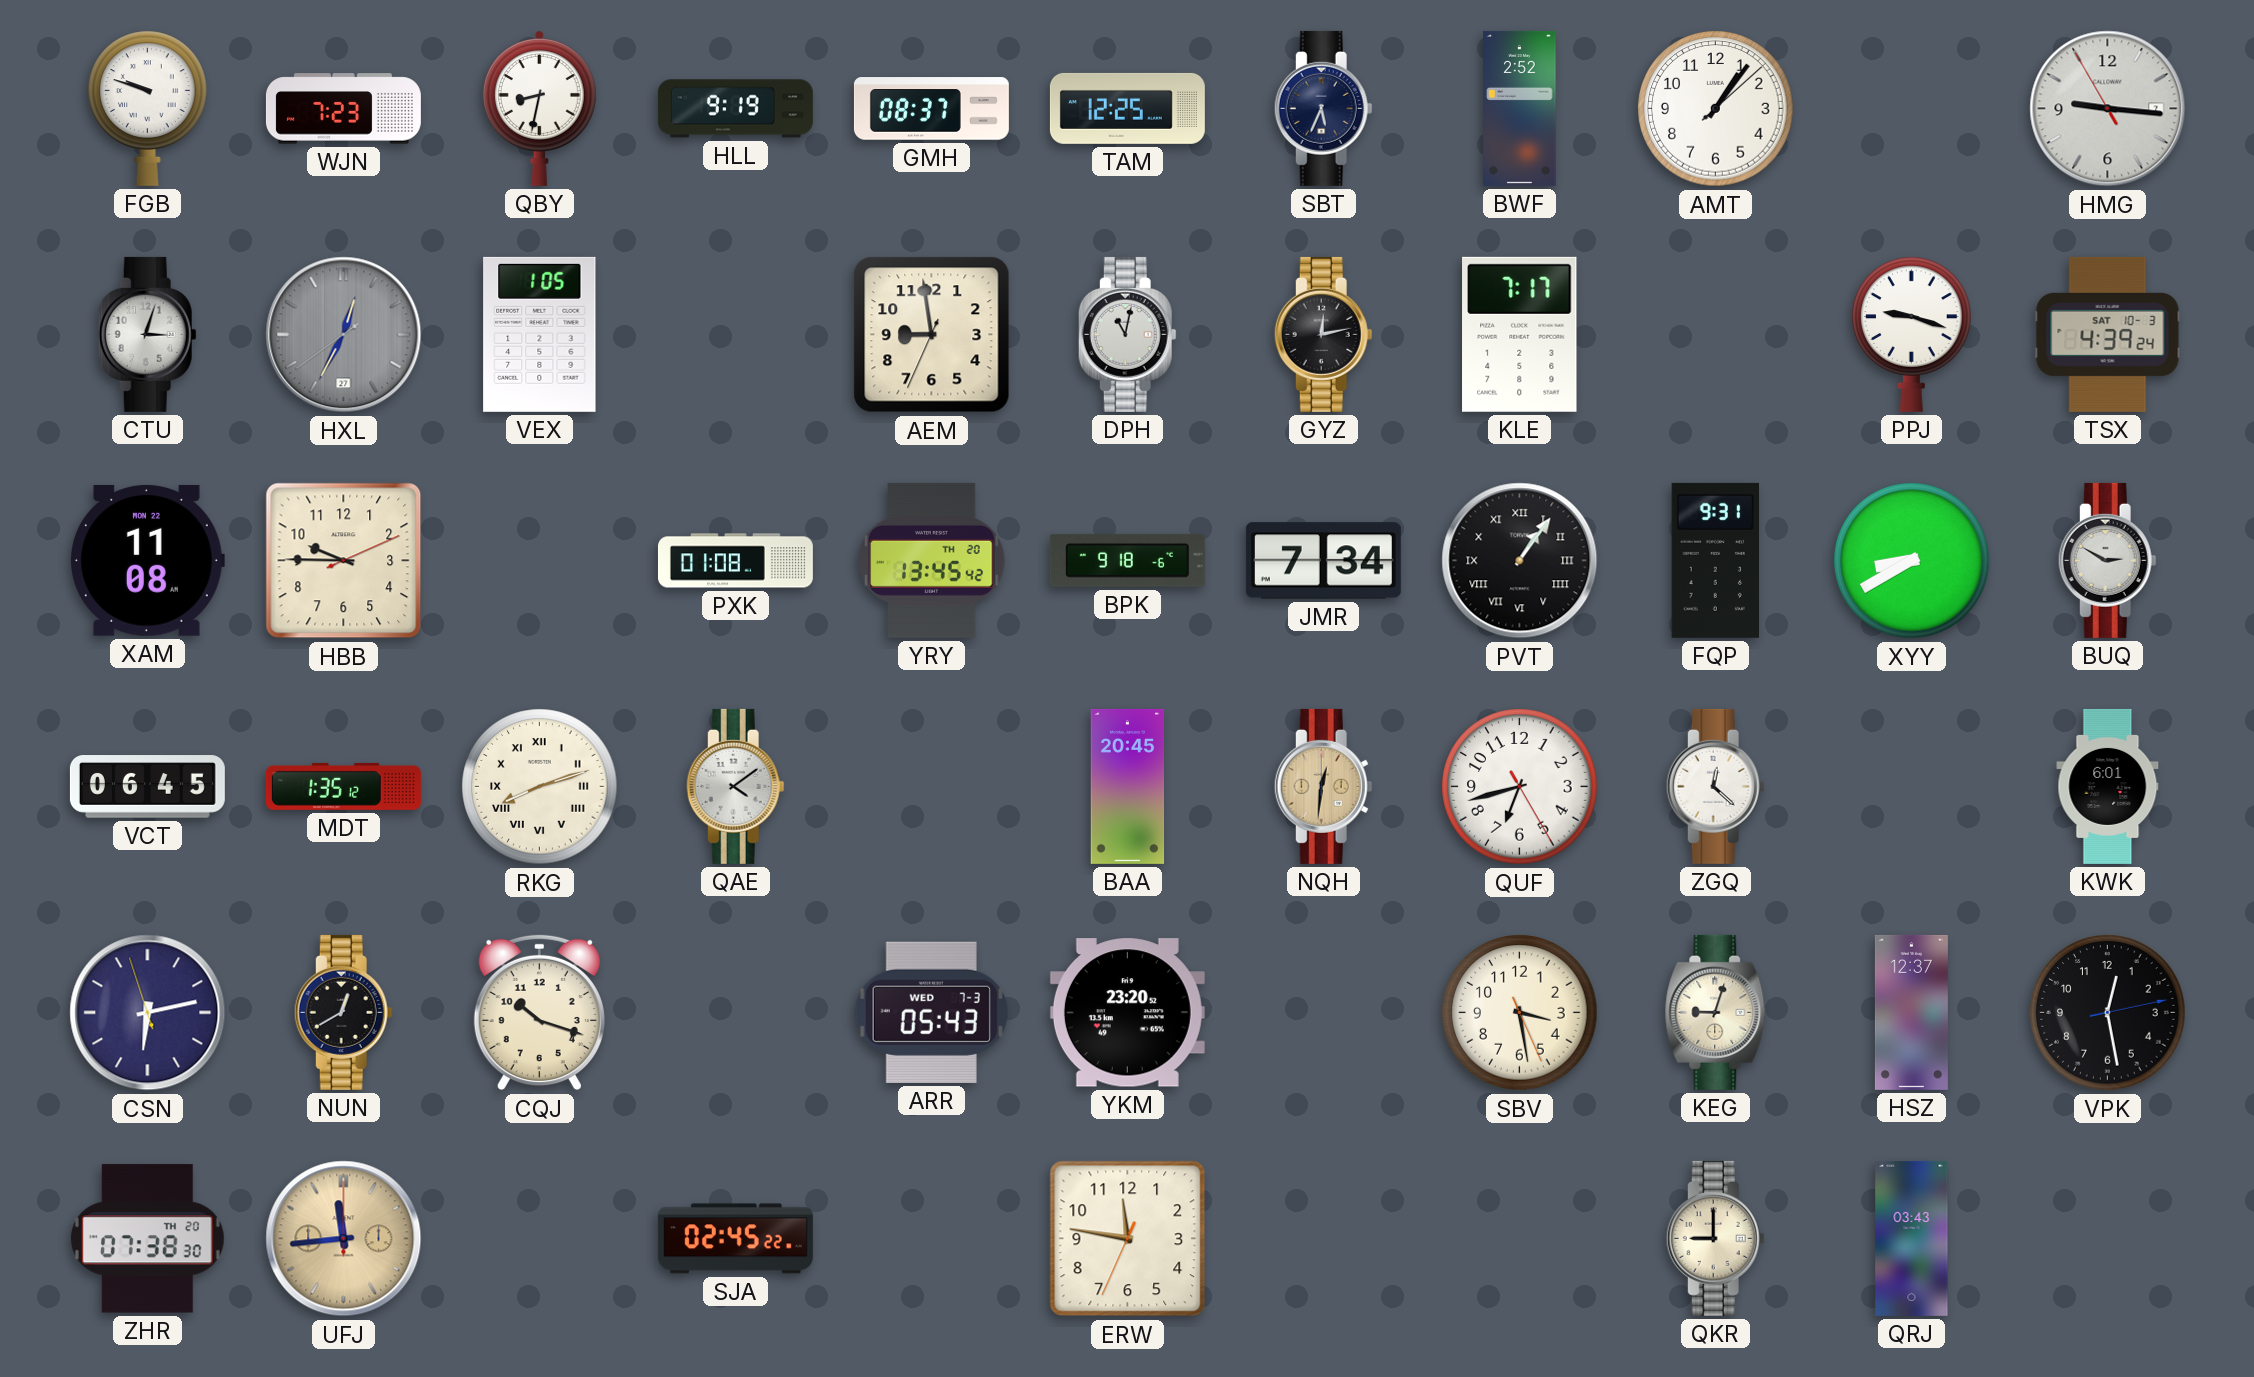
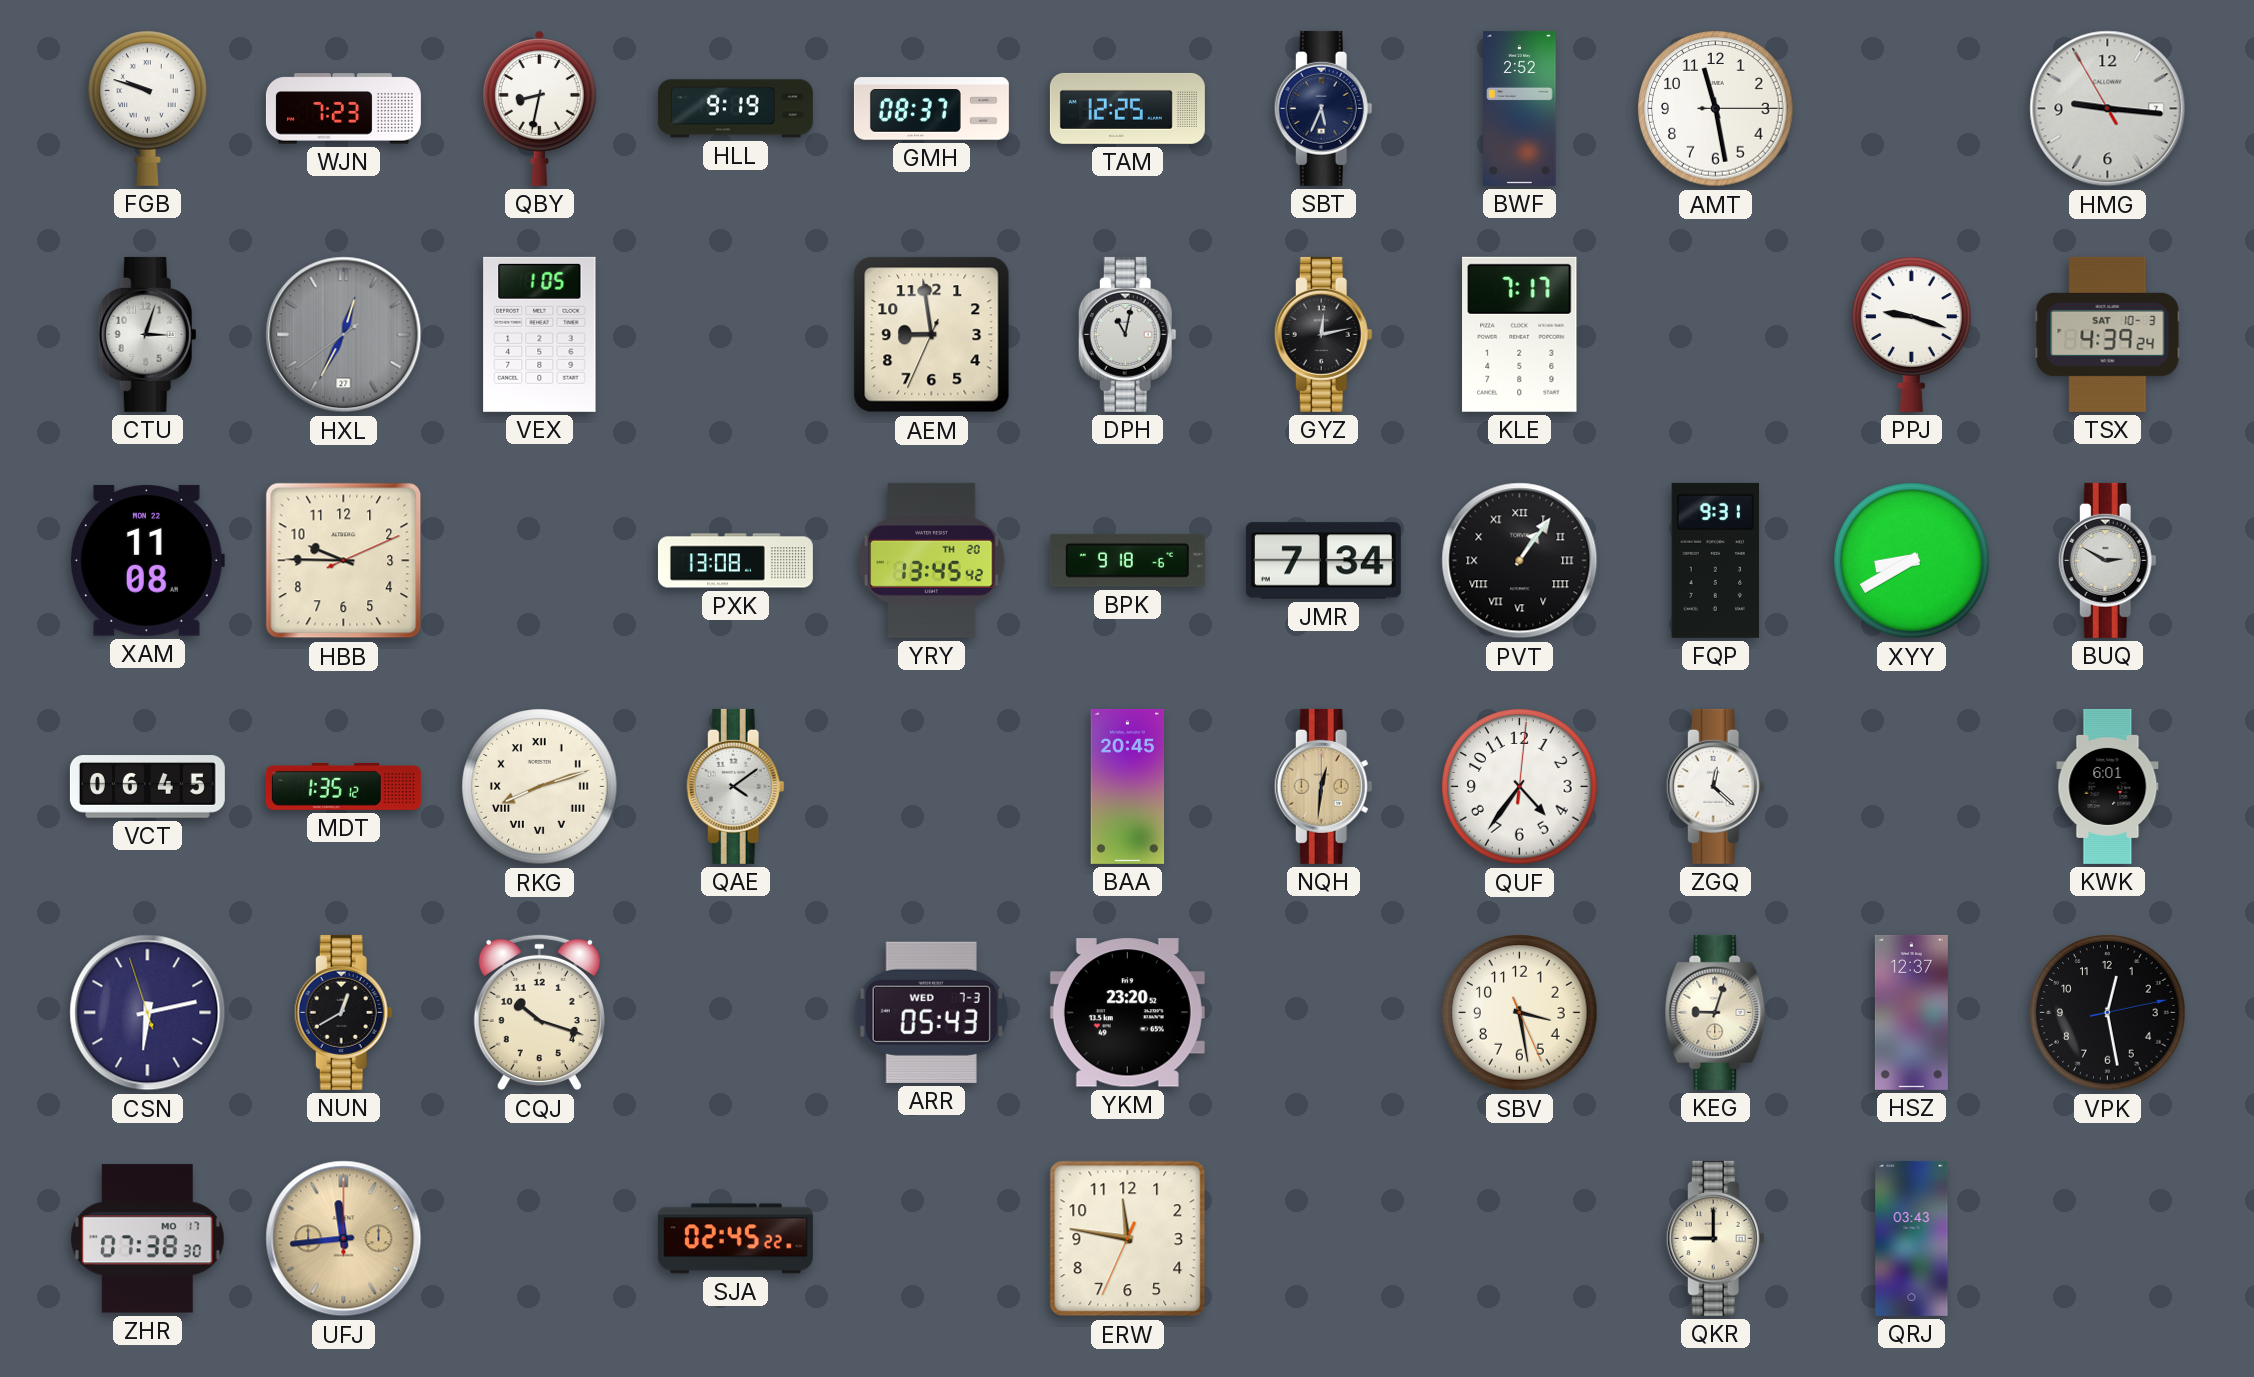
AMT: 1:06 -> 11:28 (1716, 109)
PXK: 01:08 -> 13:08 (735, 561)
QUF: 6:42 -> 4:36 (1520, 787)
ZHR date: TH 20 -> MO 17 (147, 1239)
